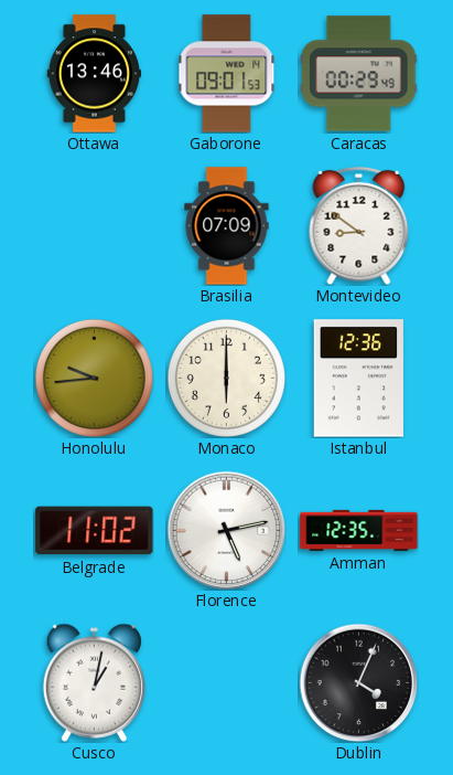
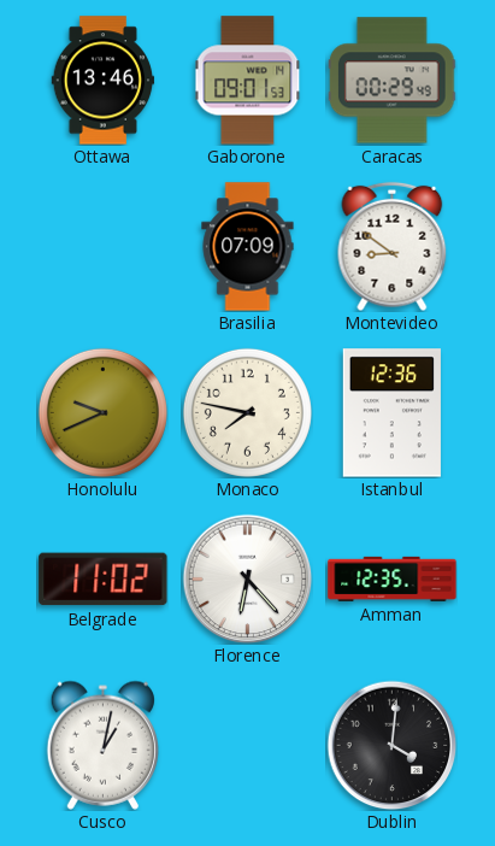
Honolulu: 9:44 -> 9:41 (102, 412)
Monaco: 6:00 -> 7:47 (247, 412)
Florence: 5:13 -> 6:23 (247, 578)
Dublin: 4:04 -> 4:01 (391, 745)
